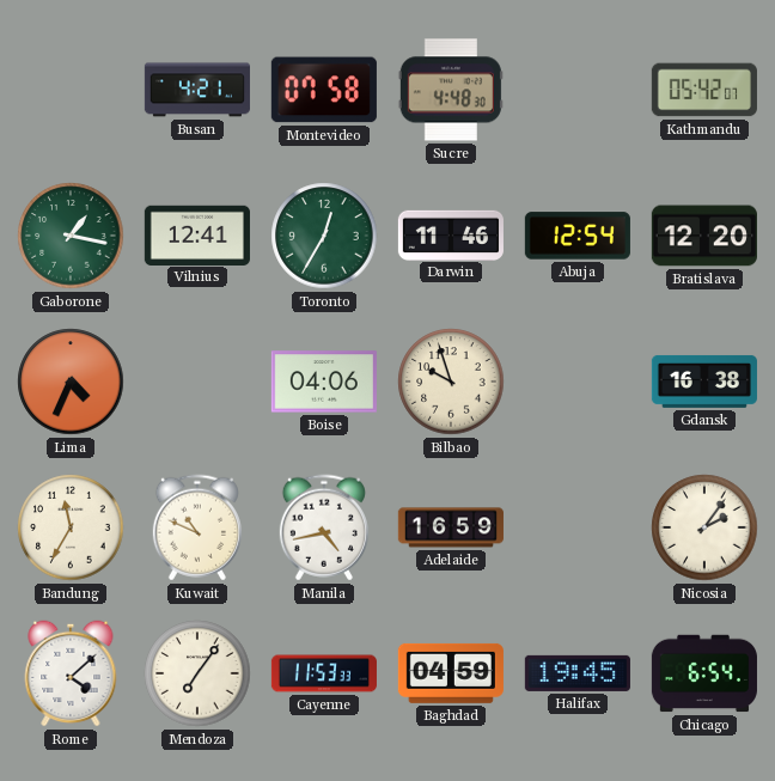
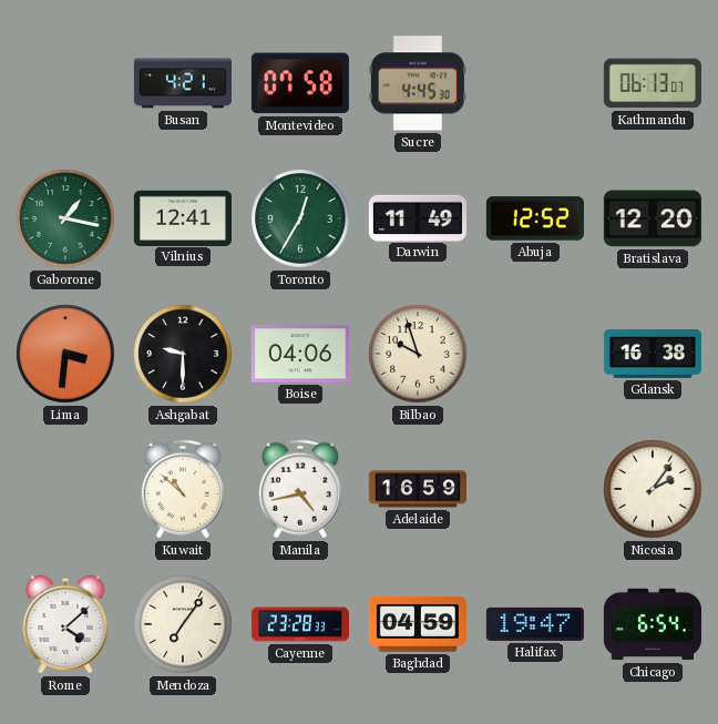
Sucre: 4:48 -> 4:45 (418, 83)
Kathmandu: 05:42 -> 06:13 (653, 83)
Darwin: 11:46 -> 11:49 (418, 217)
Abuja: 12:54 -> 12:52 (535, 218)
Lima: 4:34 -> 3:31 (65, 354)
Ashgabat: none -> 9:30 (183, 354)
Bandung: 11:35 -> none (71, 527)
Kuwait: 10:49 -> 10:52 (183, 489)
Cayenne: 11:53 -> 23:28 (300, 624)
Halifax: 19:45 -> 19:47 (535, 624)
